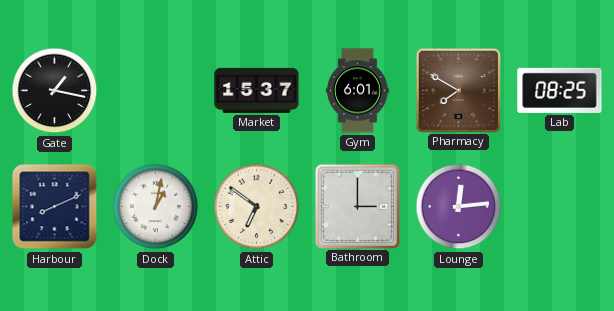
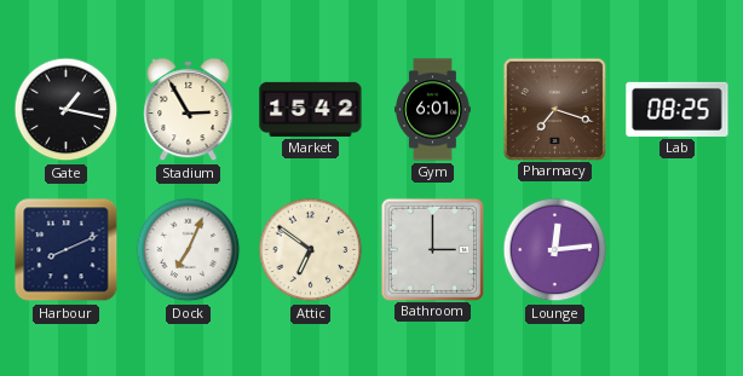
Stadium: none -> 2:55 (189, 110)
Market: 15:37 -> 15:42 (311, 109)
Pharmacy: 7:50 -> 7:18 (554, 109)
Dock: 1:02 -> 7:04 (189, 250)
